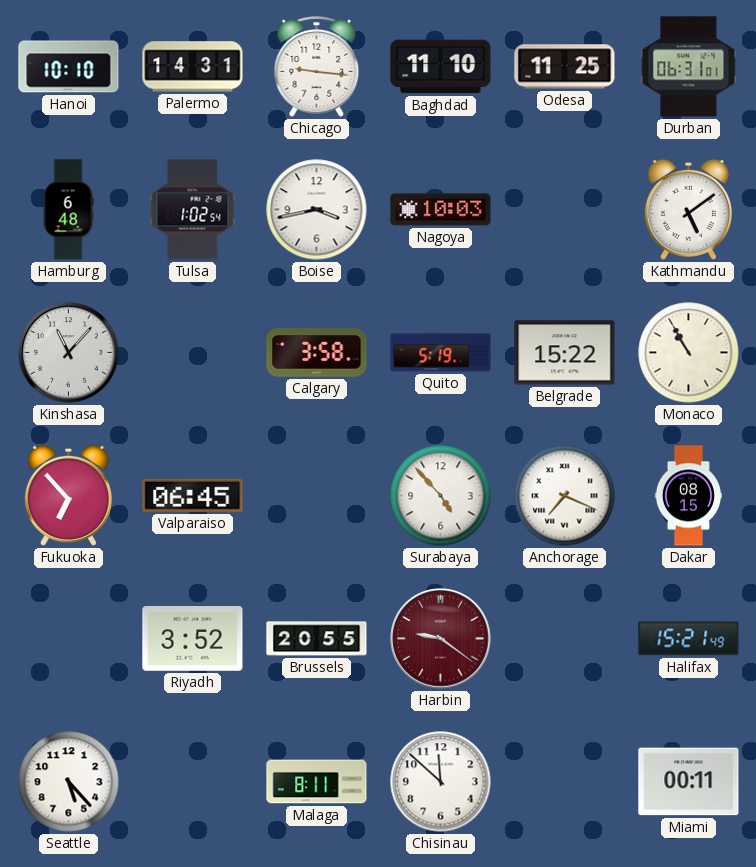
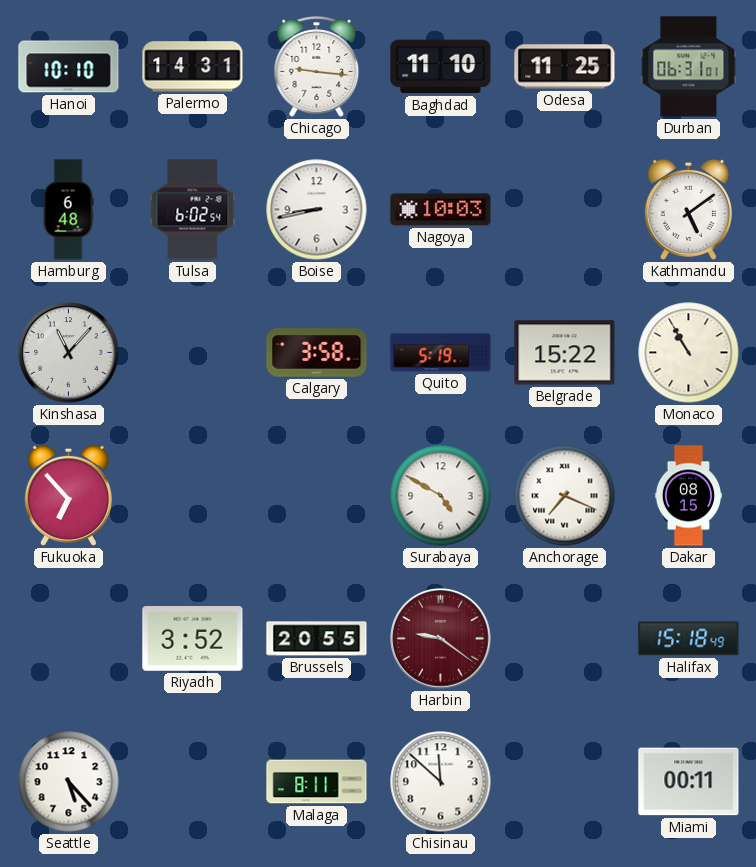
Tulsa: 1:02 -> 6:02 (193, 210)
Boise: 3:43 -> 8:43 (317, 210)
Valparaiso: 06:45 -> none (193, 495)
Surabaya: 4:53 -> 4:50 (441, 496)
Halifax: 15:21 -> 15:18 (689, 639)
